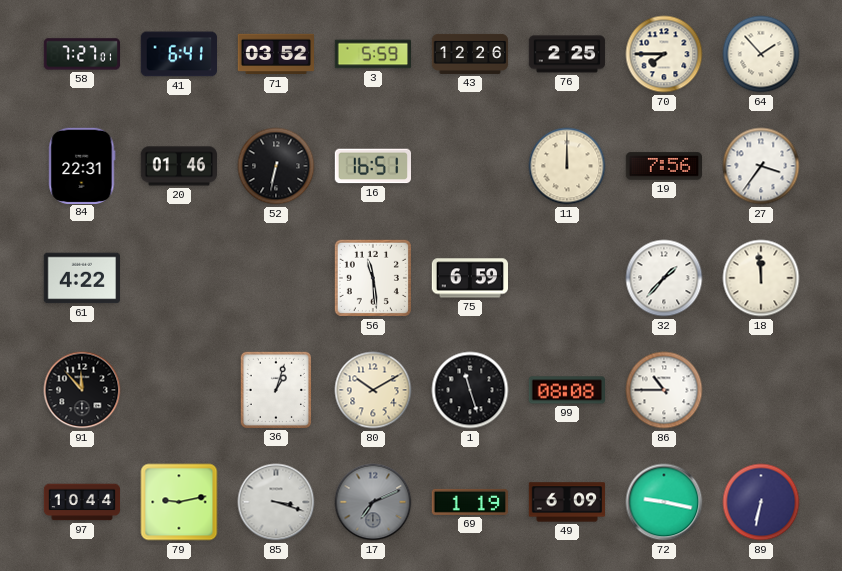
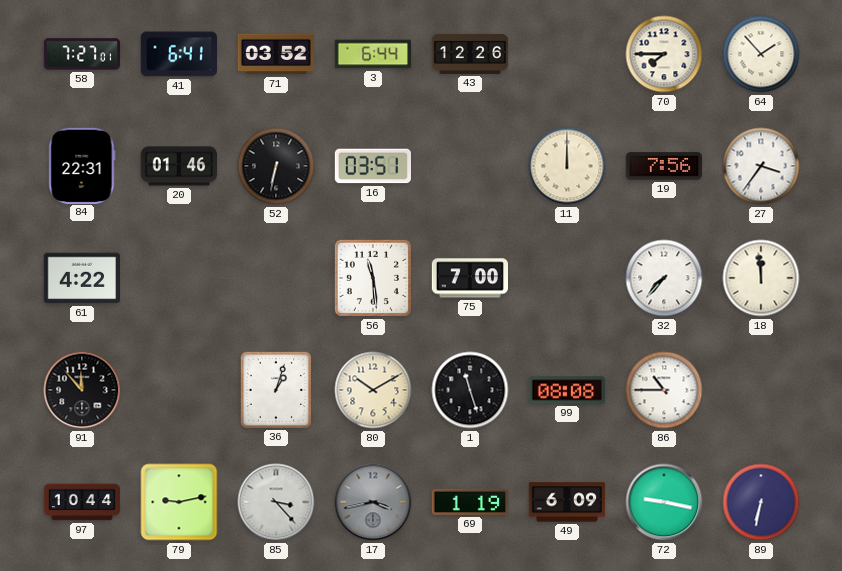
3: 5:59 -> 6:44 (372, 54)
76: 2:25 -> none (567, 54)
16: 16:51 -> 03:51 (372, 166)
75: 6:59 -> 7:00 (469, 278)
32: 1:37 -> 7:37 (664, 278)
85: 3:18 -> 3:23 (276, 502)
17: 7:11 -> 3:43 (373, 502)
